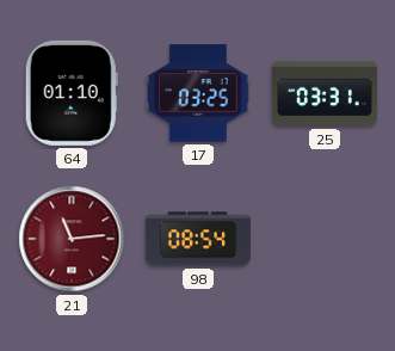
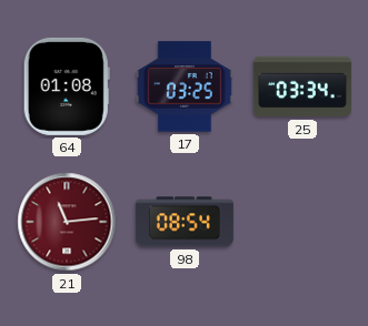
64: 01:10 -> 01:08 (67, 86)
25: 03:31 -> 03:34 (302, 86)
